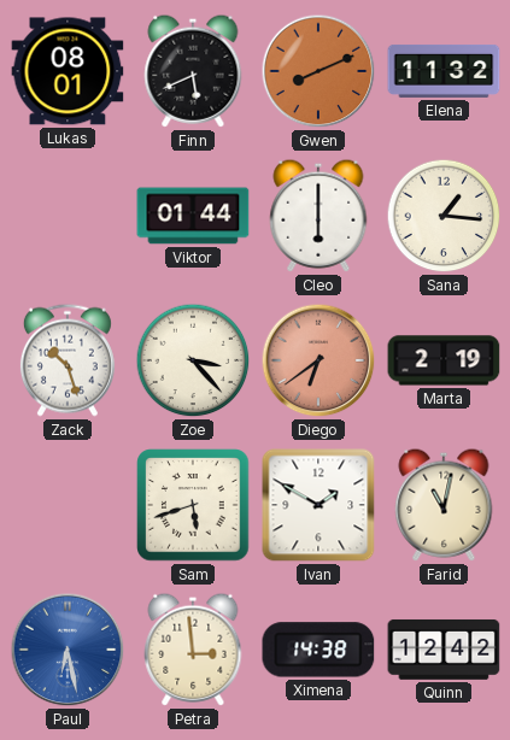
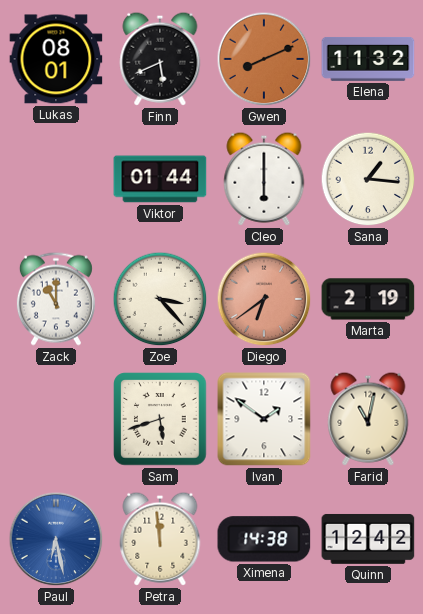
Zack: 10:27 -> 11:00 (56, 299)
Ivan: 1:50 -> 1:51 (264, 419)
Petra: 2:59 -> 11:59 (160, 539)
